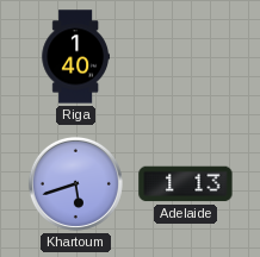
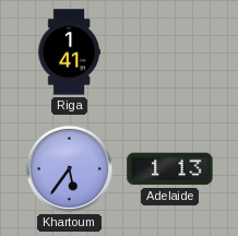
Riga: 1:40 -> 1:41 (69, 52)
Khartoum: 5:42 -> 5:36 (69, 168)
